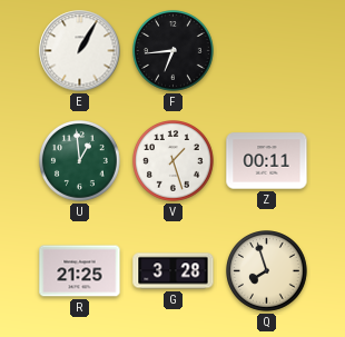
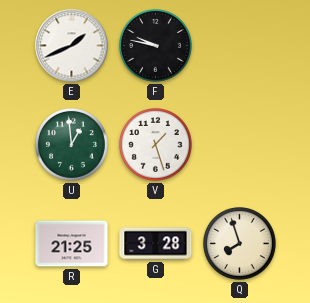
E: 1:05 -> 1:41 (72, 46)
F: 6:44 -> 9:47 (156, 46)
Z: 00:11 -> none (267, 161)
